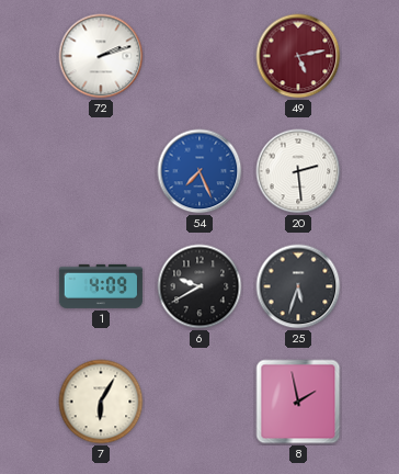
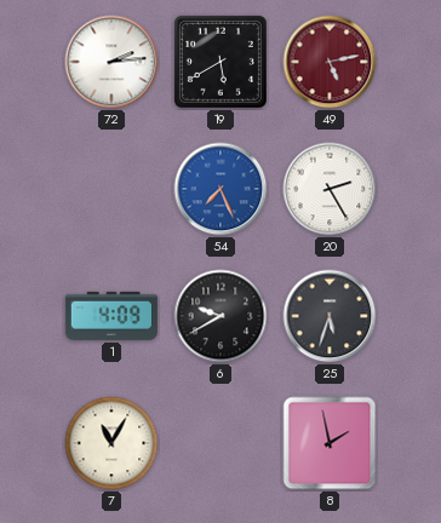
72: 2:12 -> 2:14 (111, 62)
19: none -> 5:40 (220, 62)
20: 2:29 -> 2:25 (330, 189)
7: 6:05 -> 11:05 (111, 443)
